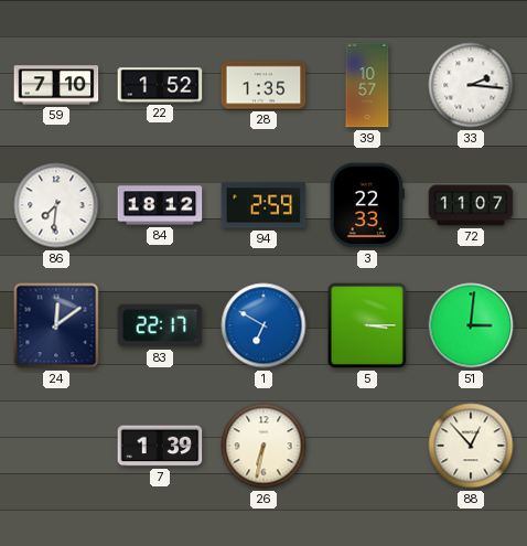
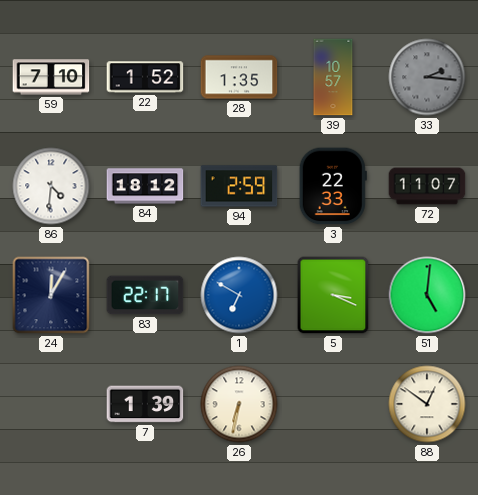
33 dial: white -> grey (427, 77)
86: 7:31 -> 4:31 (51, 186)
24: 12:09 -> 12:05 (51, 295)
5: 3:15 -> 3:19 (333, 295)
51: 3:01 -> 5:01 (427, 295)
88: 12:53 -> 12:51 (427, 404)
